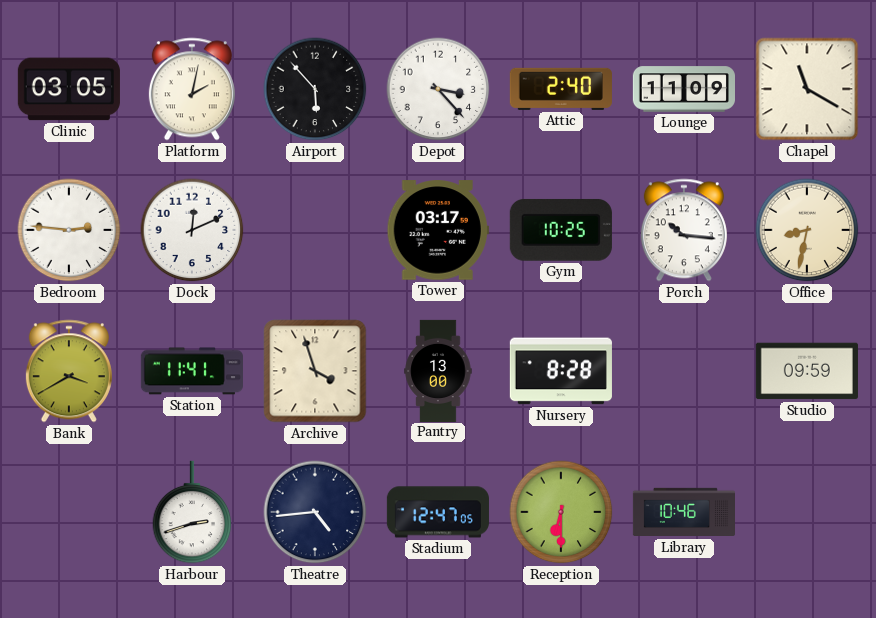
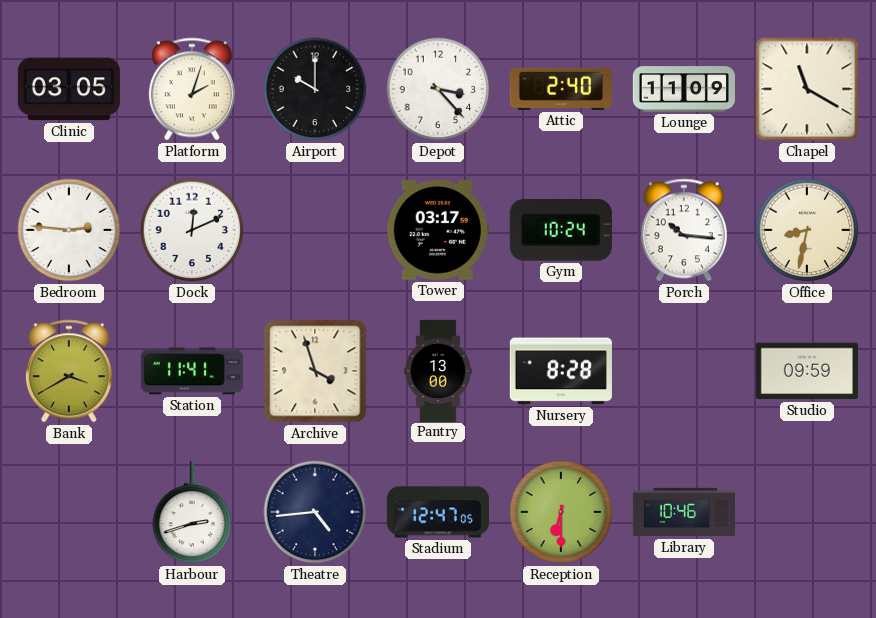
Platform: 2:02 -> 2:03 (192, 89)
Airport: 5:53 -> 10:00 (315, 89)
Gym: 10:25 -> 10:24 (561, 230)
